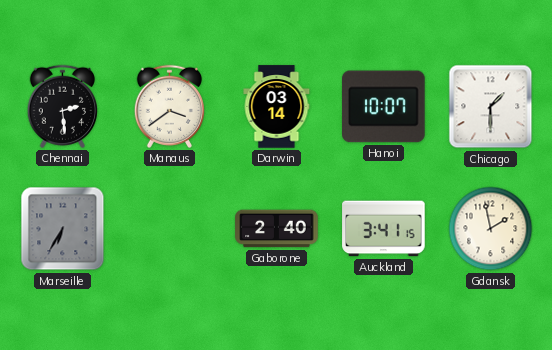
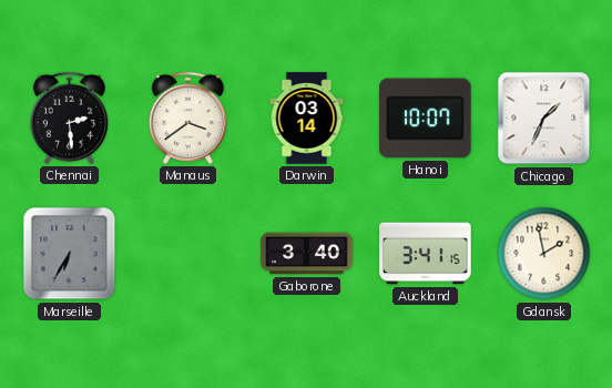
Chicago: 1:30 -> 1:34 (544, 119)
Gaborone: 2:40 -> 3:40 (307, 254)
